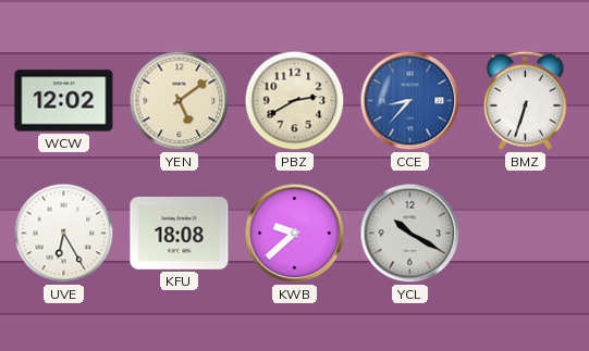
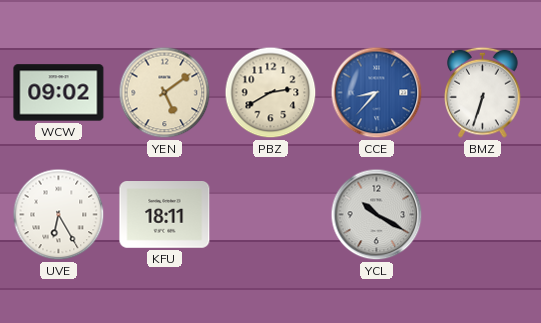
WCW: 12:02 -> 09:02 (59, 93)
KFU: 18:08 -> 18:11 (165, 215)
KWB: 9:38 -> none (295, 234)
